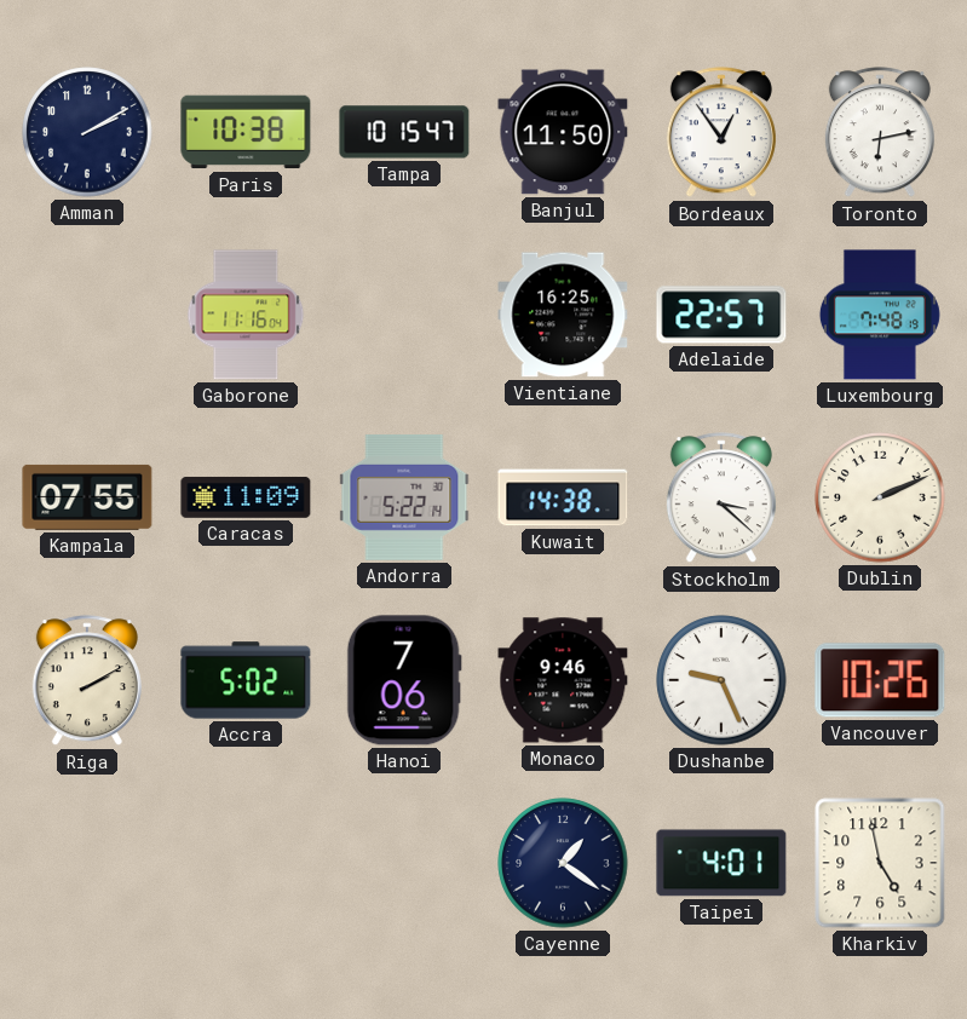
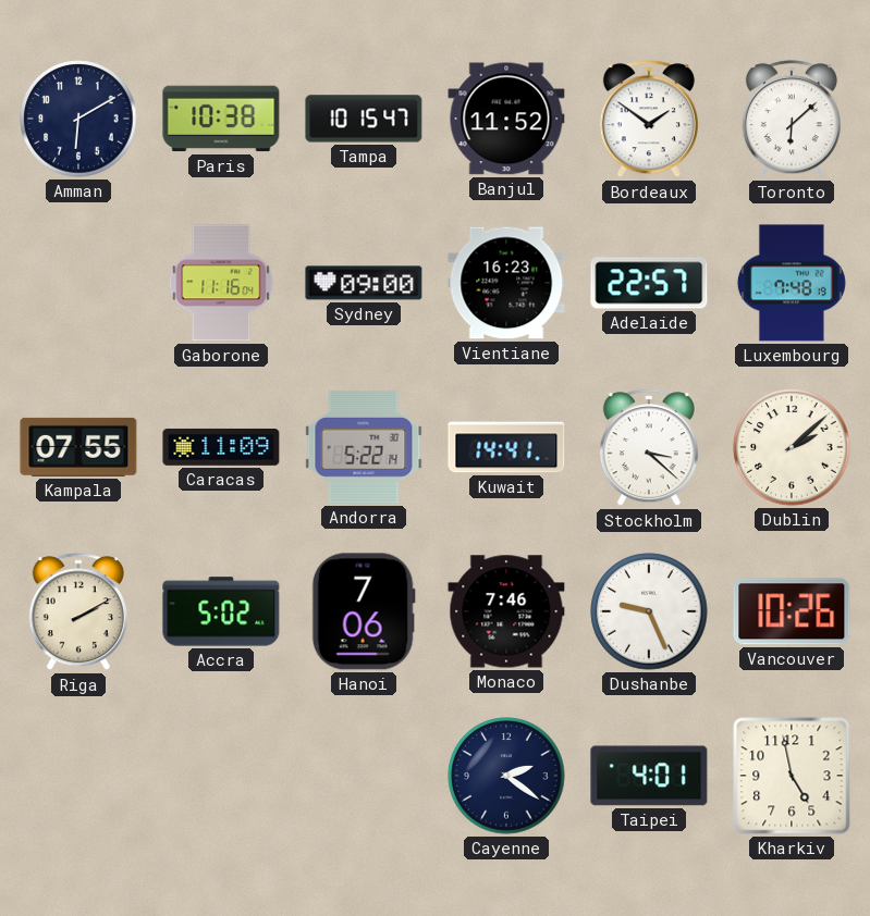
Amman: 2:10 -> 6:10 (78, 119)
Banjul: 11:50 -> 11:52 (506, 119)
Bordeaux: 12:54 -> 1:51 (649, 120)
Toronto: 6:13 -> 6:08 (792, 120)
Sydney: none -> 09:00 (364, 283)
Vientiane: 16:25 -> 16:23 (506, 283)
Kuwait: 14:38 -> 14:41 (506, 447)
Dublin: 2:11 -> 2:08 (792, 447)
Monaco: 9:46 -> 7:46 (506, 611)
Cayenne: 1:21 -> 2:21 (506, 776)
